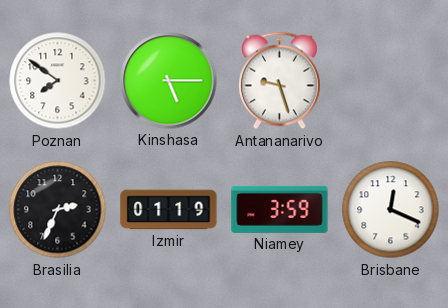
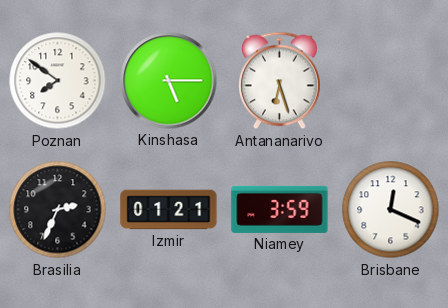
Antananarivo: 9:27 -> 6:27 (280, 81)
Izmir: 01:19 -> 01:21 (169, 210)
